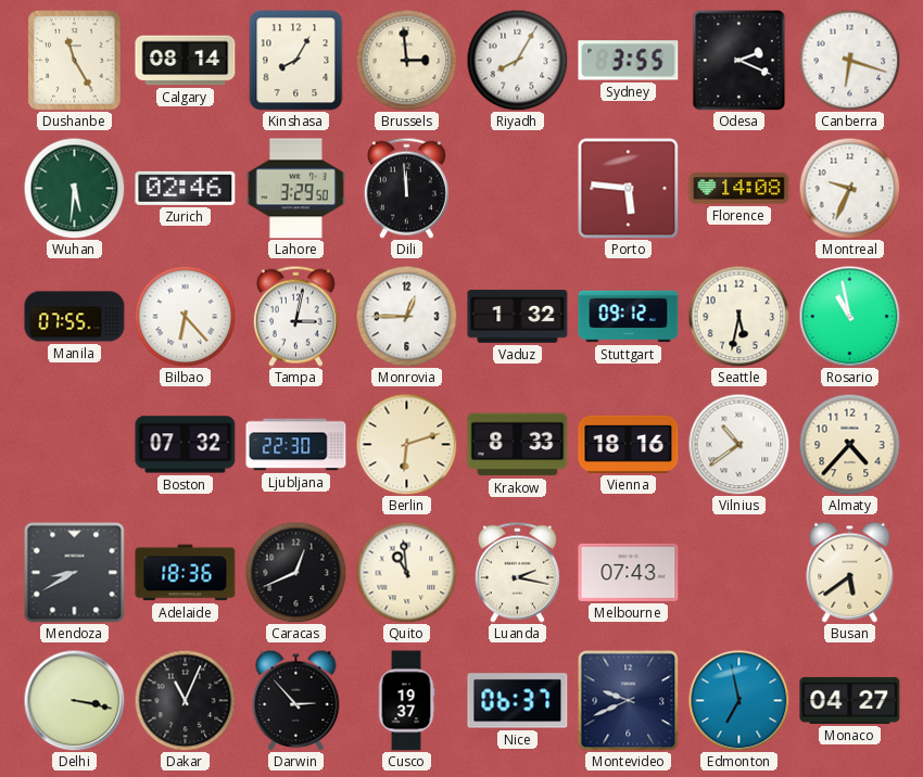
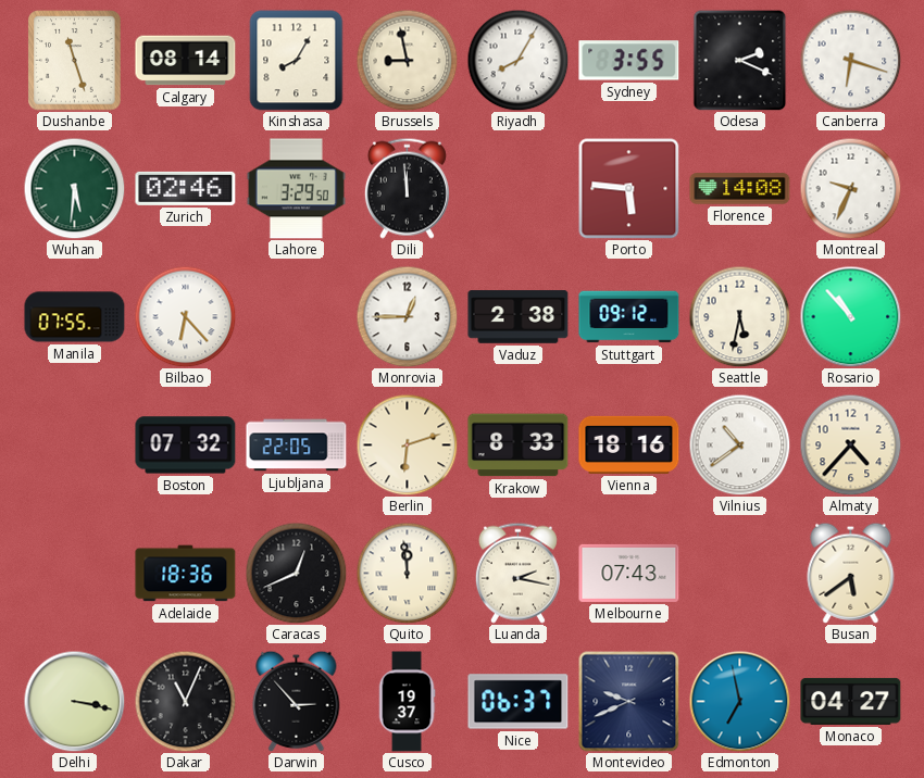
Dushanbe: 11:25 -> 11:27 (75, 61)
Brussels: 2:59 -> 8:58 (407, 60)
Tampa: 3:02 -> none (295, 316)
Vaduz: 1:32 -> 2:38 (519, 317)
Rosario: 10:58 -> 10:53 (850, 316)
Ljubljana: 22:30 -> 22:05 (297, 446)
Mendoza: 8:40 -> none (74, 572)
Quito: 10:59 -> 11:59 (407, 573)
